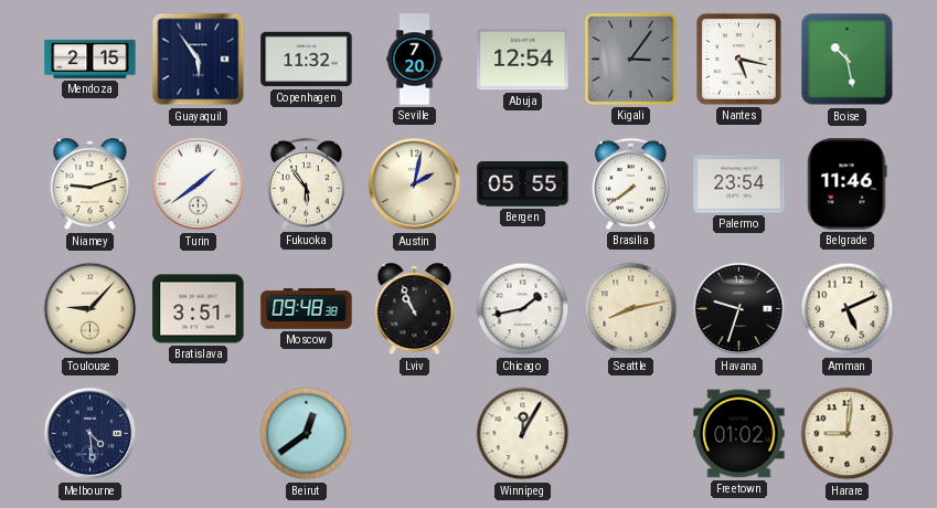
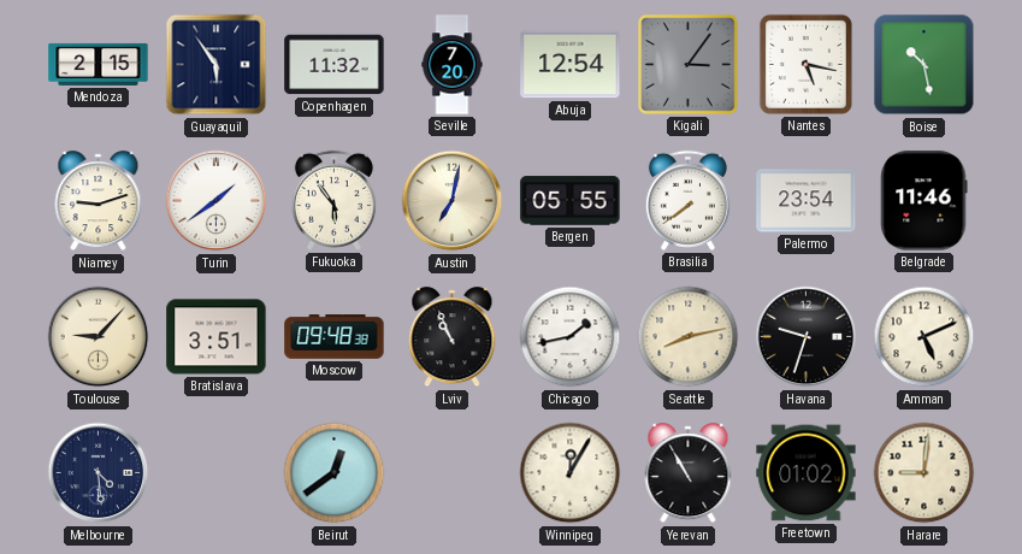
Austin: 2:02 -> 7:02 (453, 201)
Yerevan: none -> 10:55 (689, 473)
